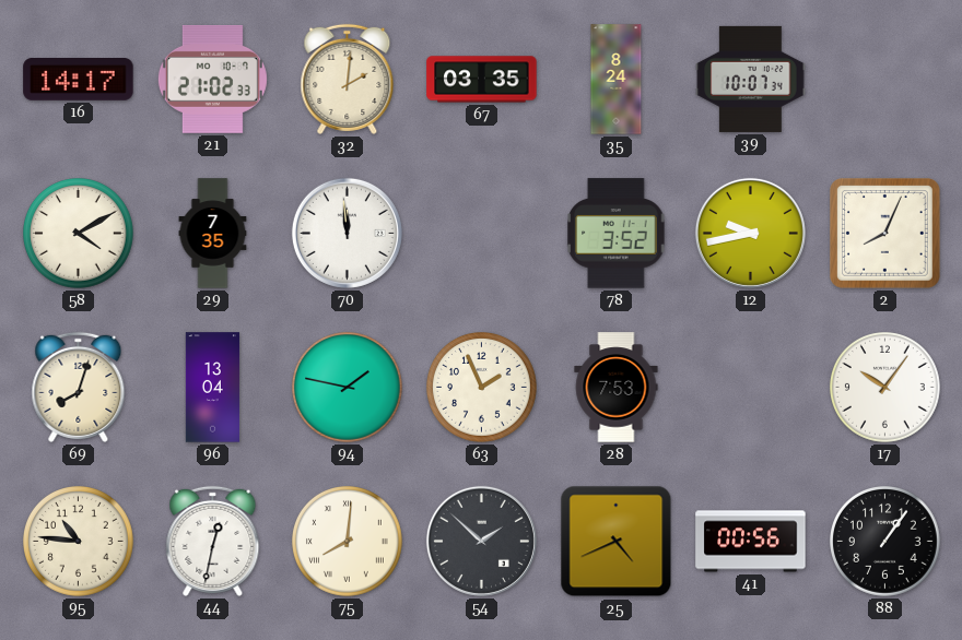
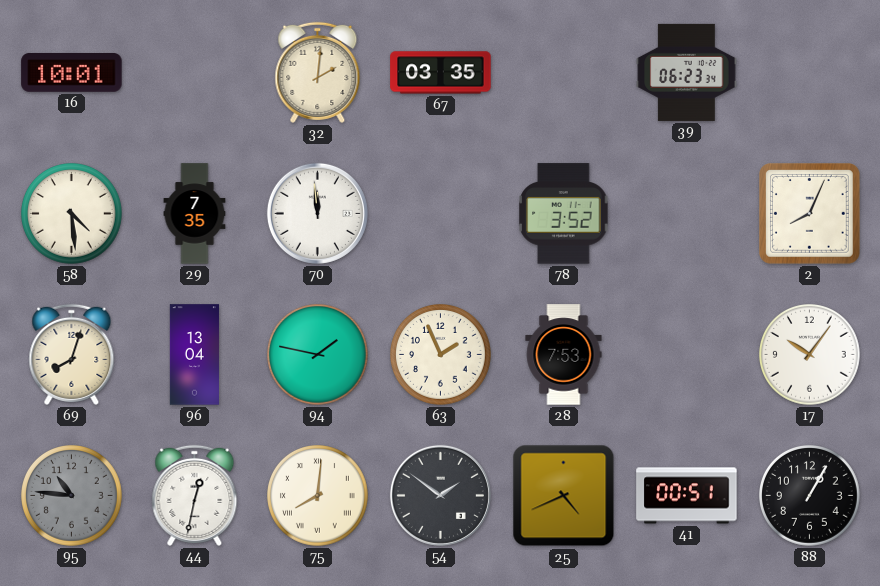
16: 14:17 -> 10:01 (72, 73)
21: 21:02 -> none (212, 79)
35: 8:24 -> none (617, 80)
39: 10:07 -> 06:23 (687, 72)
58: 4:10 -> 4:29 (72, 214)
12: 9:43 -> none (750, 233)
95 dial: cream -> grey (72, 496)
54: 1:52 -> 1:51 (440, 495)
41: 00:56 -> 00:51 (687, 496)
88: 1:06 -> 1:05 (810, 496)
